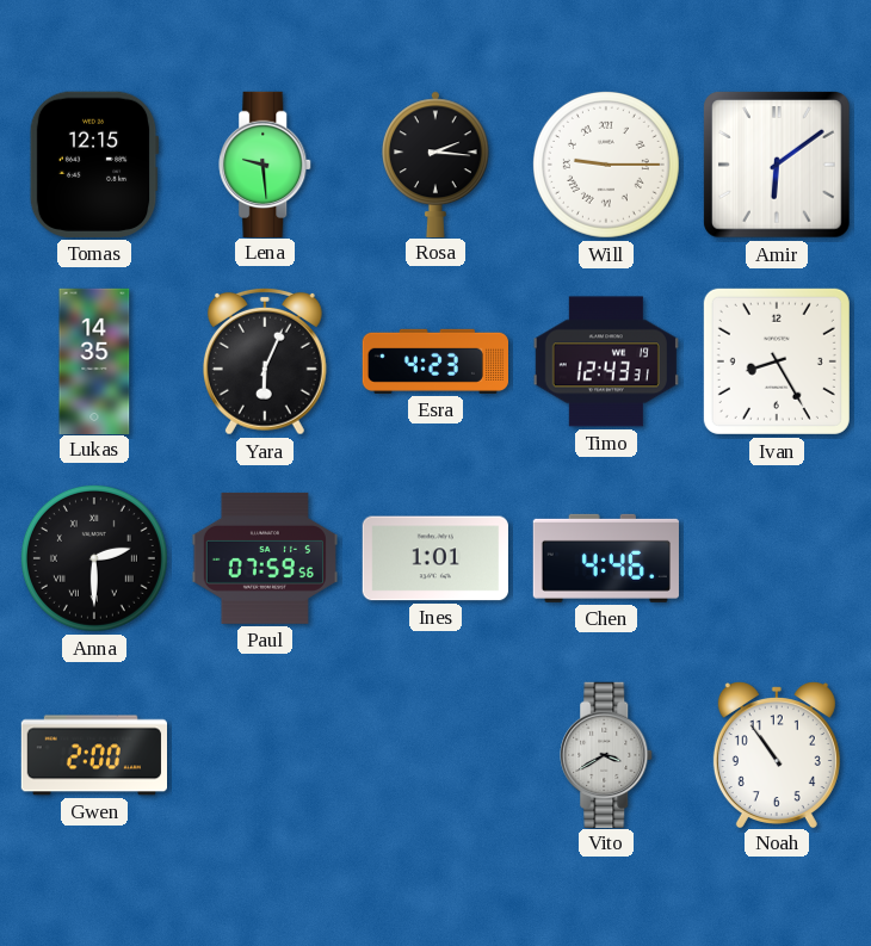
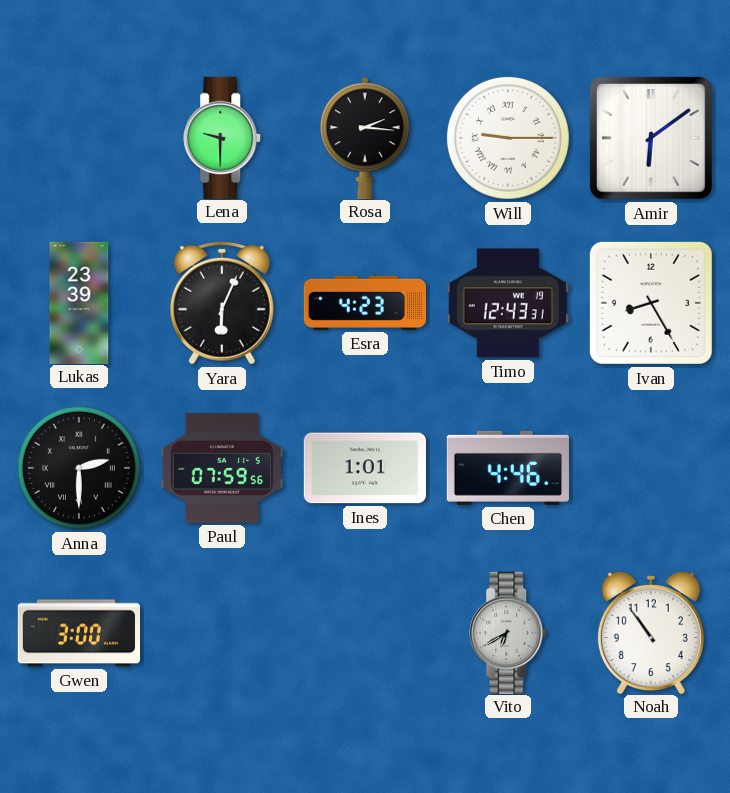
Tomas: 12:15 -> none (94, 165)
Lena: 9:29 -> 9:30 (223, 137)
Lukas: 14:35 -> 23:39 (79, 302)
Gwen: 2:00 -> 3:00 (78, 633)
Vito: 3:40 -> 6:40 (509, 632)
